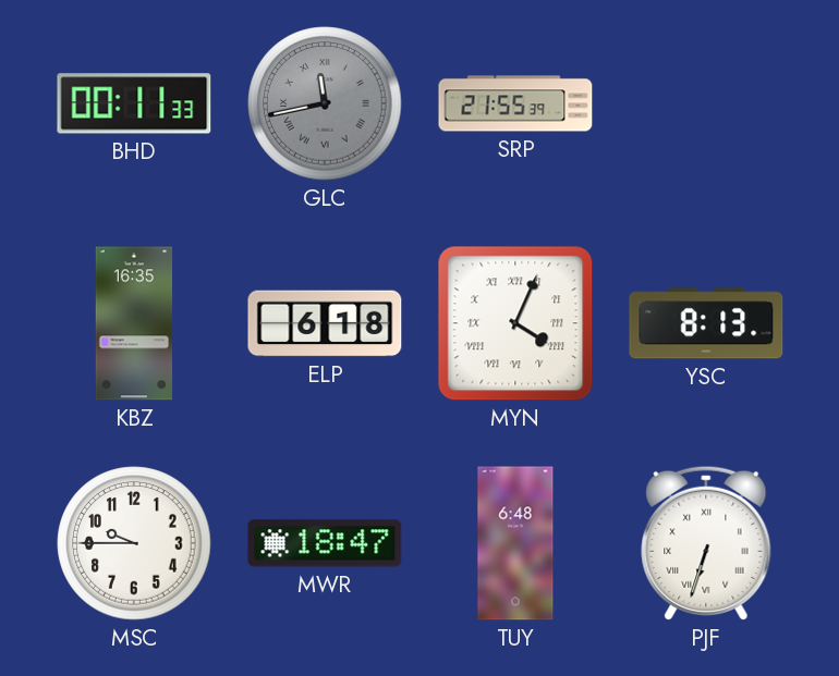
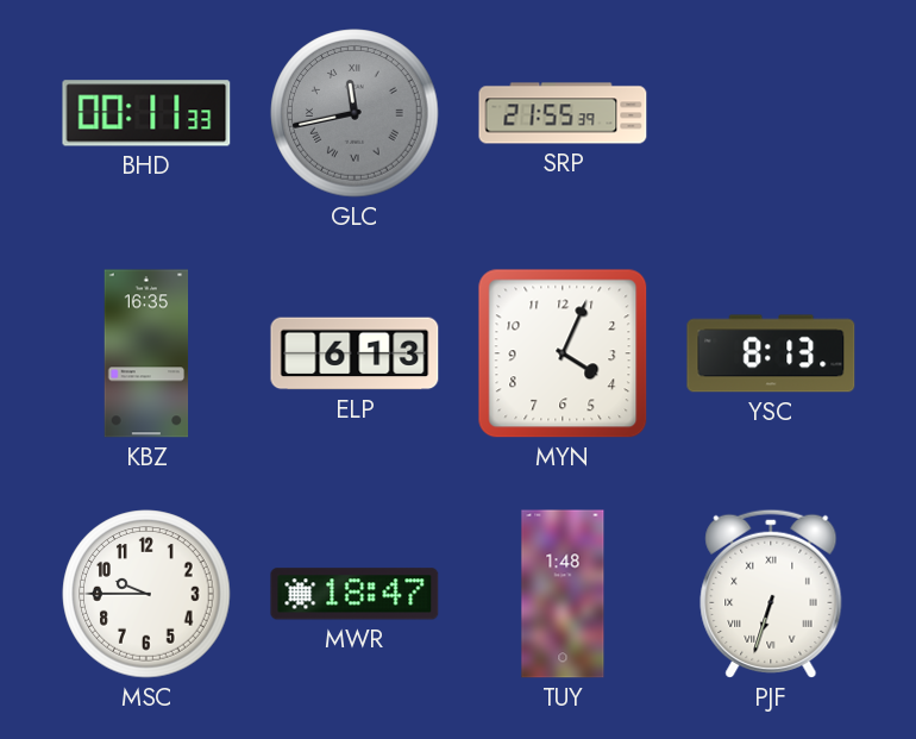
ELP: 6:18 -> 6:13 (355, 353)
MYN numerals: Roman -> Arabic (563, 353)
TUY: 6:48 -> 1:48 (563, 594)
